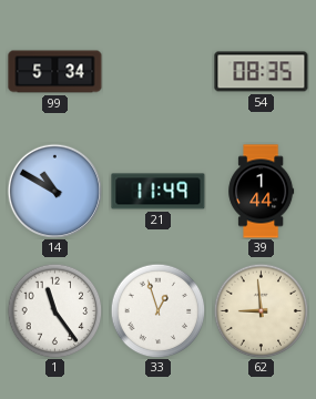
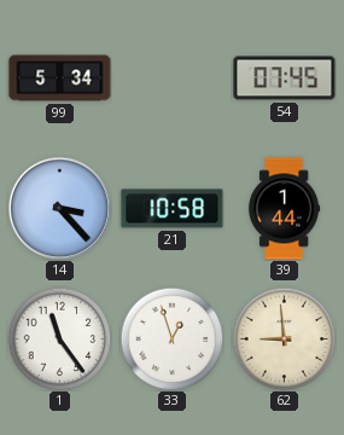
54: 08:35 -> 07:45 (285, 79)
14: 10:50 -> 3:23 (59, 208)
21: 11:49 -> 10:58 (173, 209)
